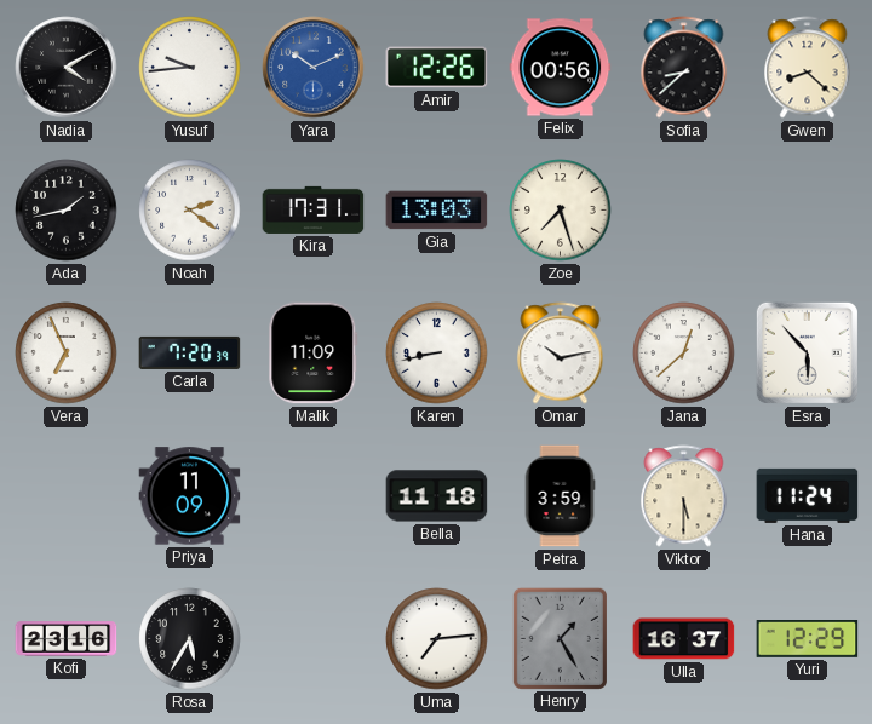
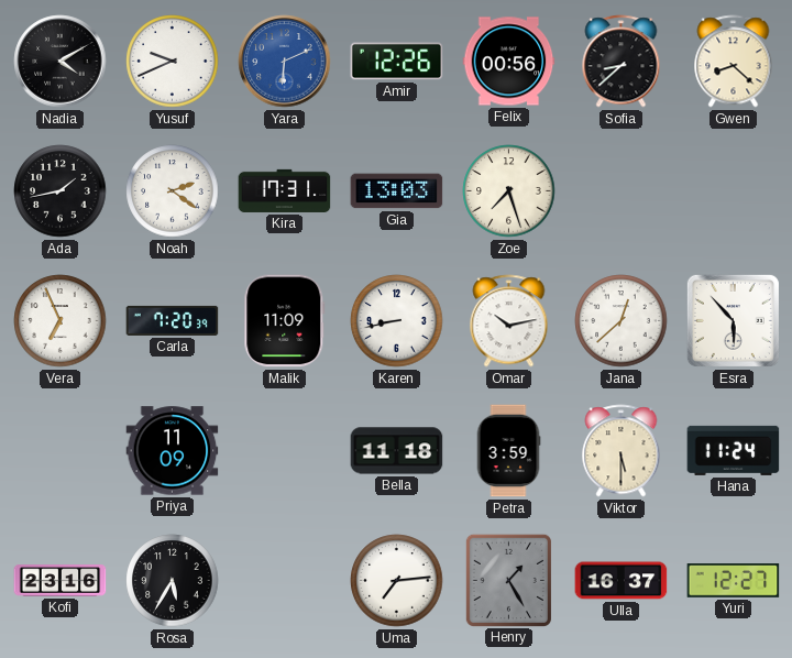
Yusuf: 9:44 -> 9:41 (173, 62)
Yara: 10:11 -> 6:11 (285, 62)
Yuri: 12:29 -> 12:27 (734, 581)
